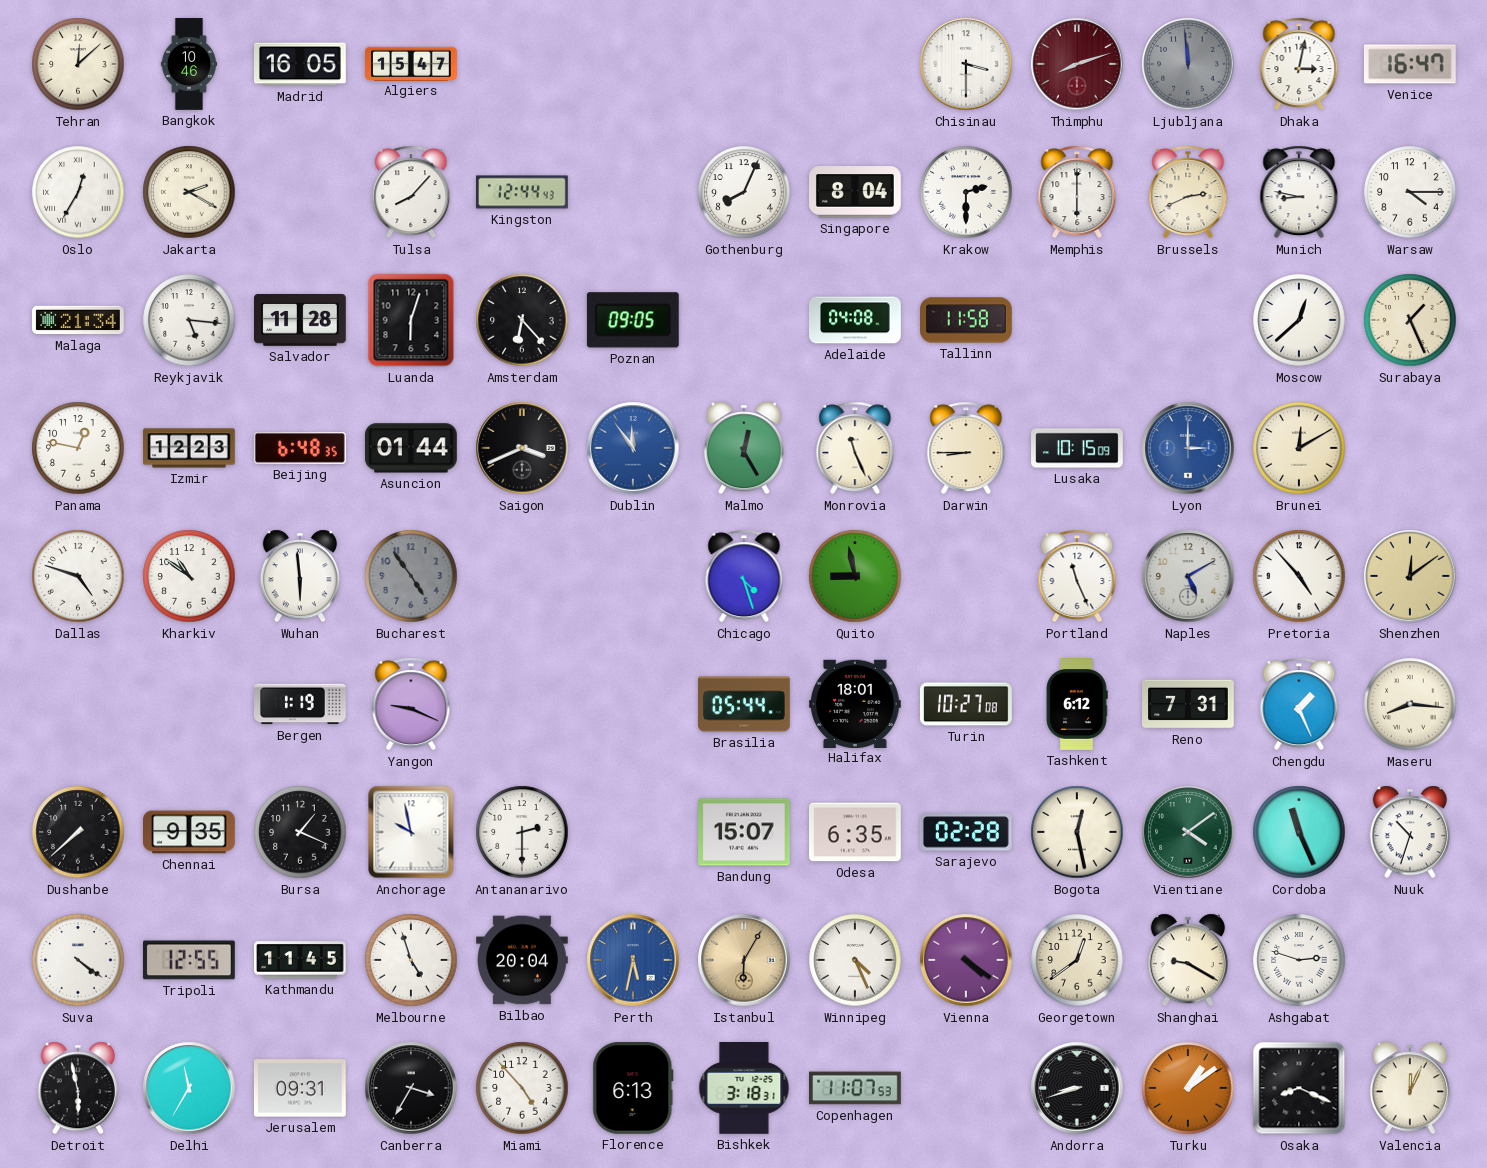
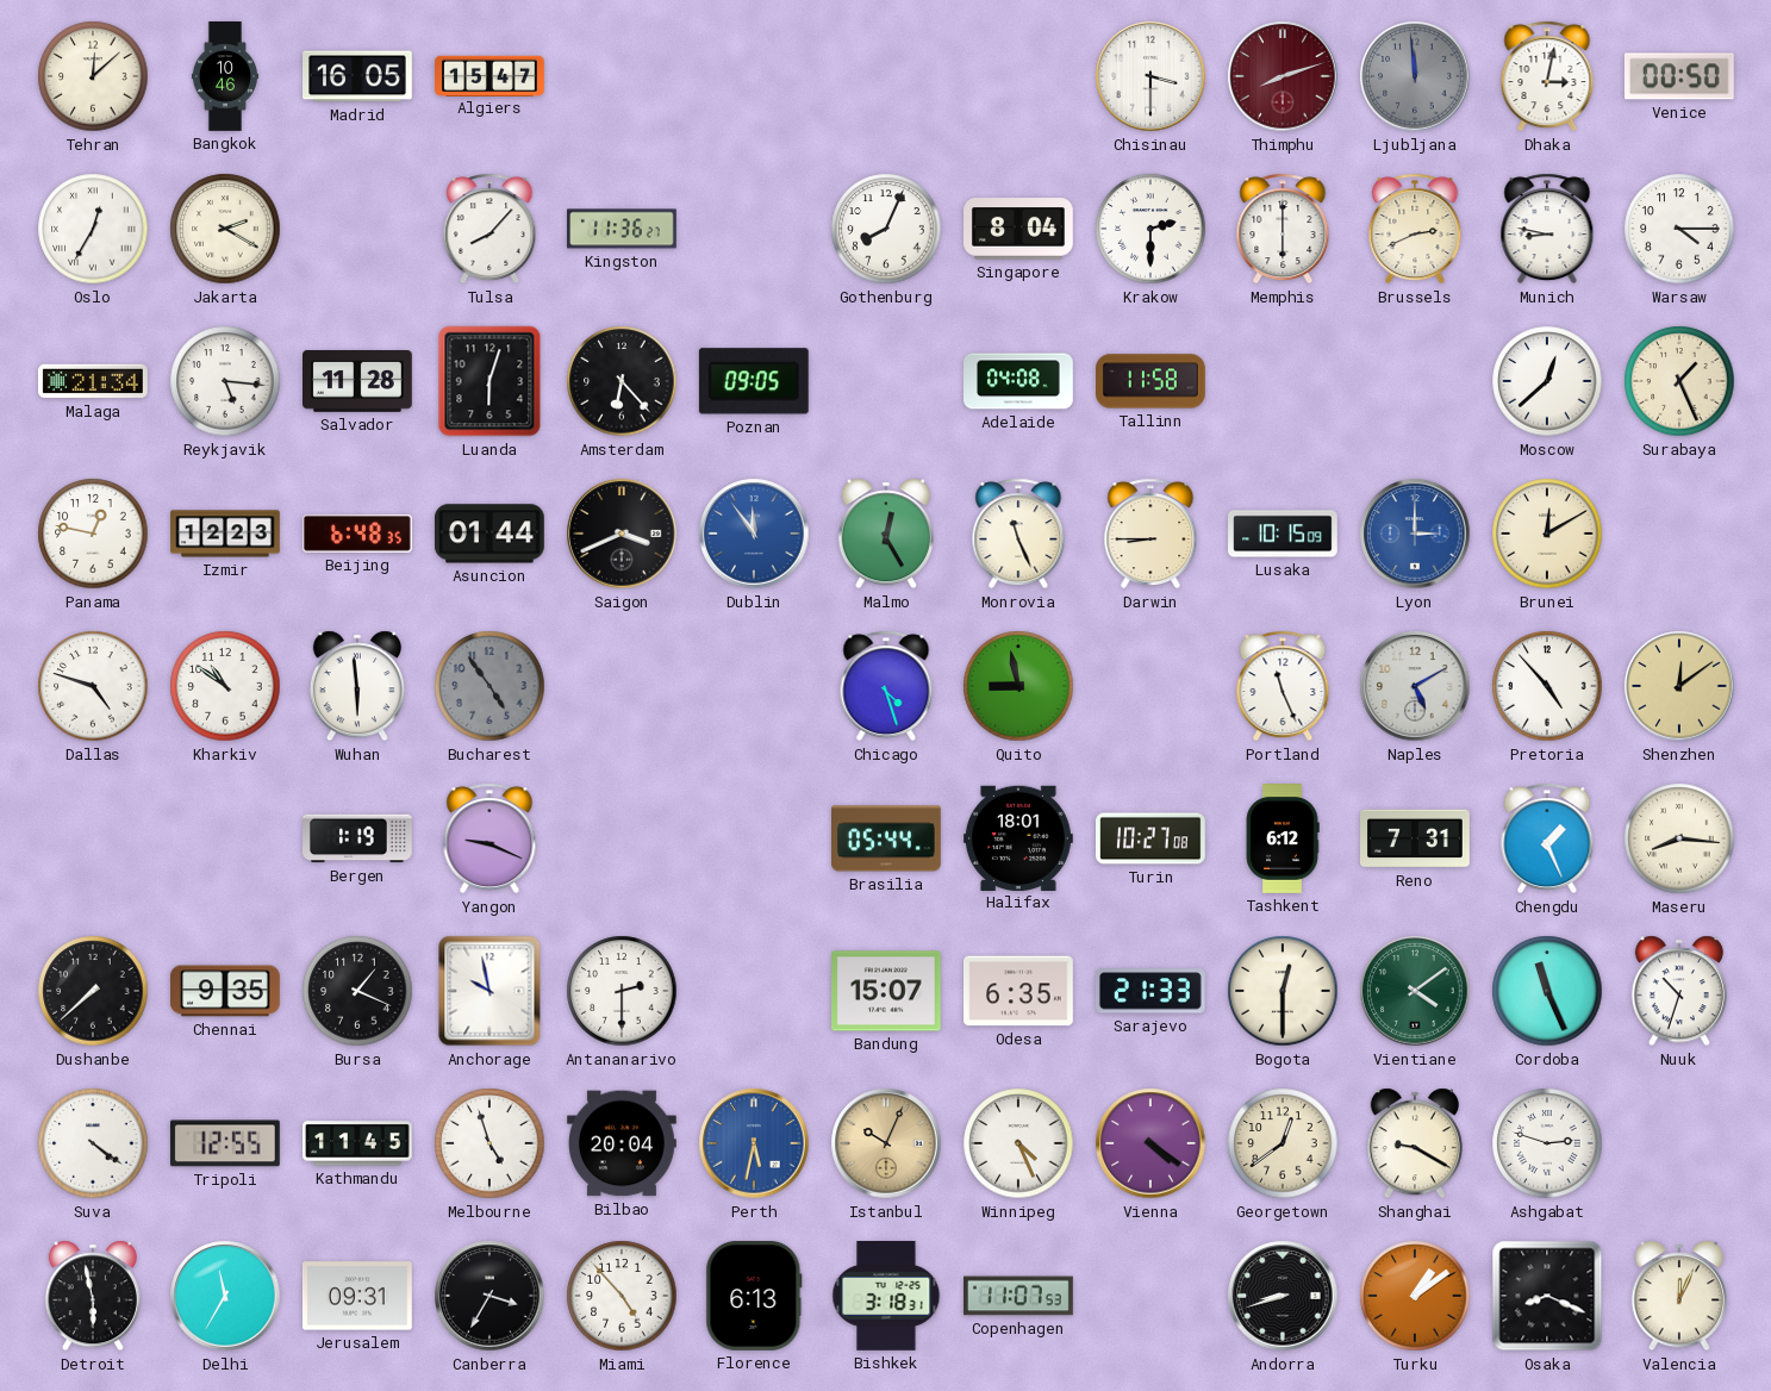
Venice: 16:47 -> 00:50 (1679, 76)
Kingston: 12:44 -> 11:36 (622, 229)
Sarajevo: 02:28 -> 21:33 (1152, 991)
Bogota: 12:28 -> 12:30 (1283, 991)
Istanbul: 6:05 -> 10:04 (886, 1143)
